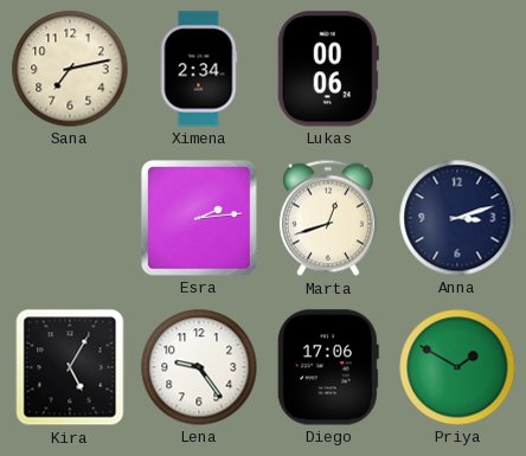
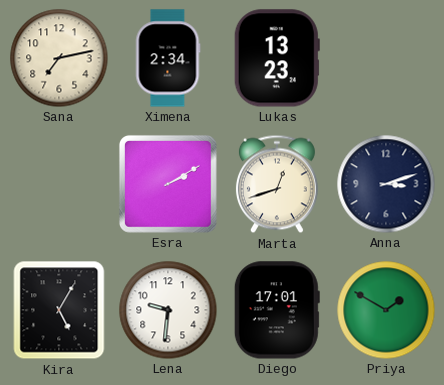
Lukas: 00:06 -> 13:23 (277, 58)
Esra: 2:14 -> 2:10 (168, 184)
Lena: 9:24 -> 9:31 (168, 310)
Diego: 17:06 -> 17:01 (277, 310)
